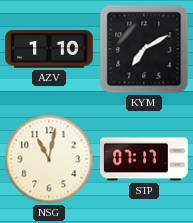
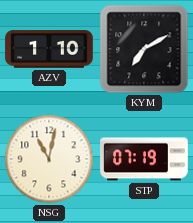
STP: 07:17 -> 07:19 (144, 159)
